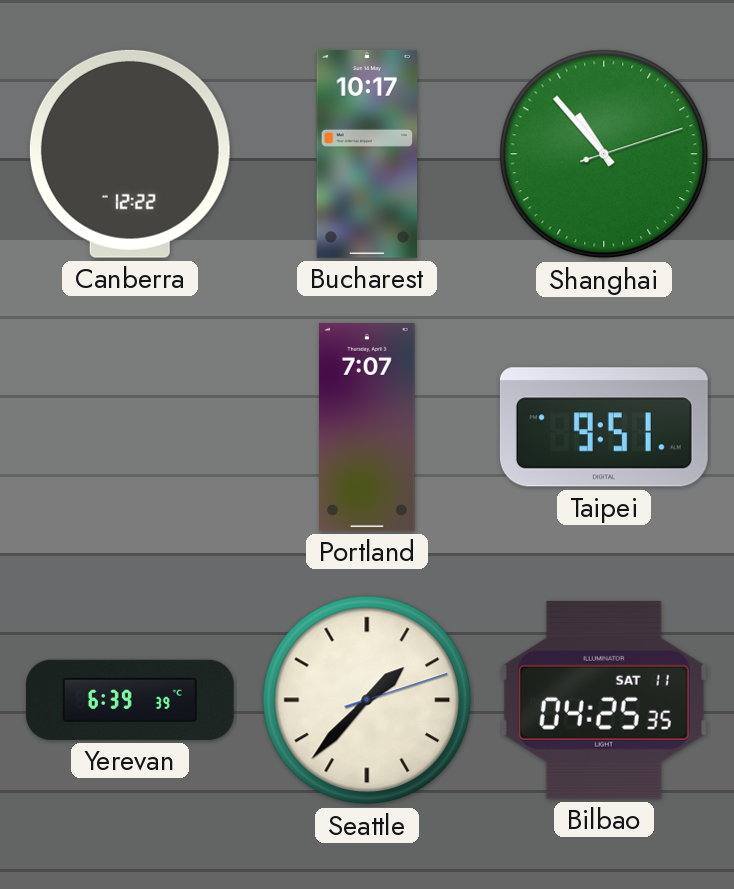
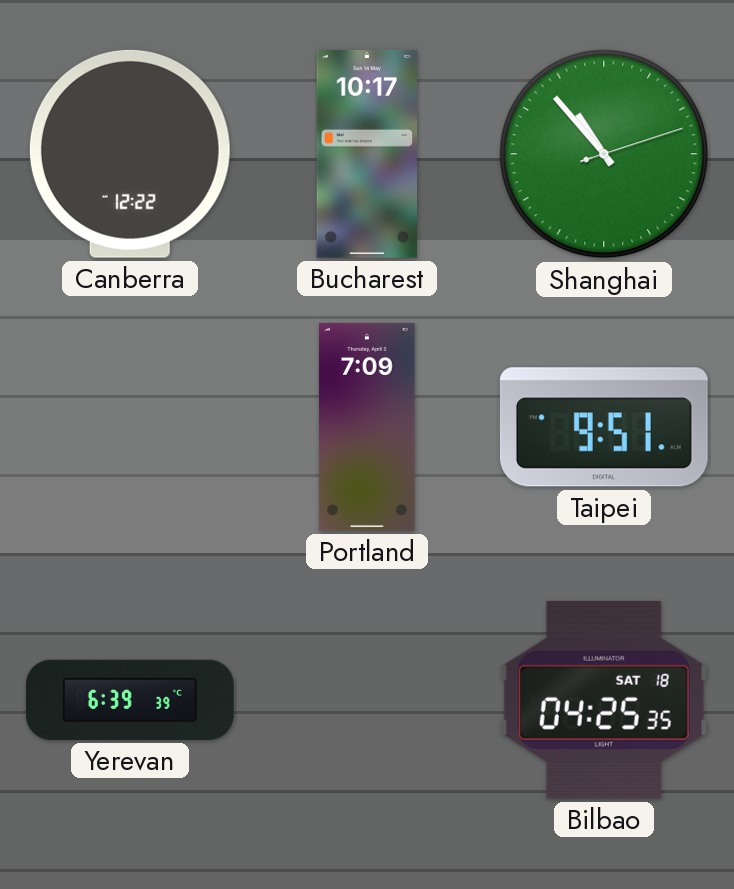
Portland: 7:07 -> 7:09 (367, 427)
Seattle: 1:37 -> none (367, 700)
Bilbao date: SAT 11 -> SAT 18 (604, 700)
